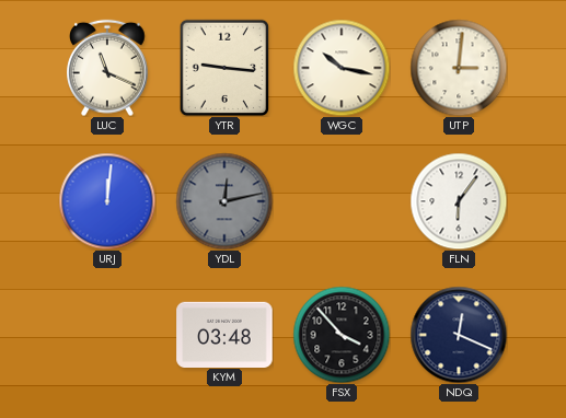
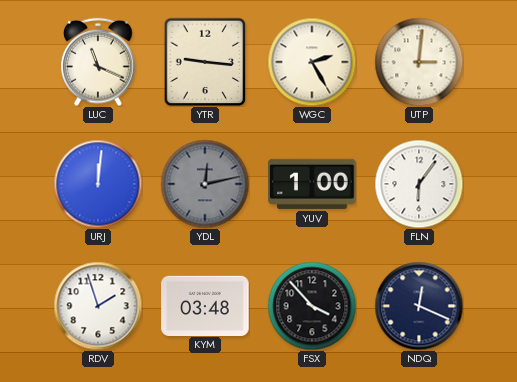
WGC: 10:17 -> 2:25 (312, 62)
YUV: none -> 1:00 (312, 184)
RDV: none -> 1:57 (98, 306)
